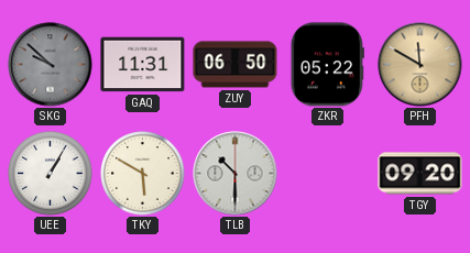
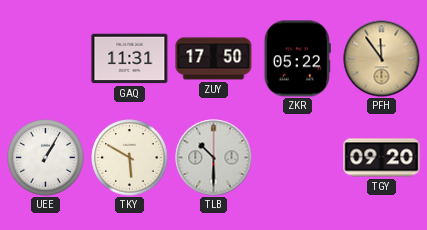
SKG: 9:52 -> none (51, 65)
ZUY: 06:50 -> 17:50 (214, 59)
PFH: 11:50 -> 11:54 (382, 59)
